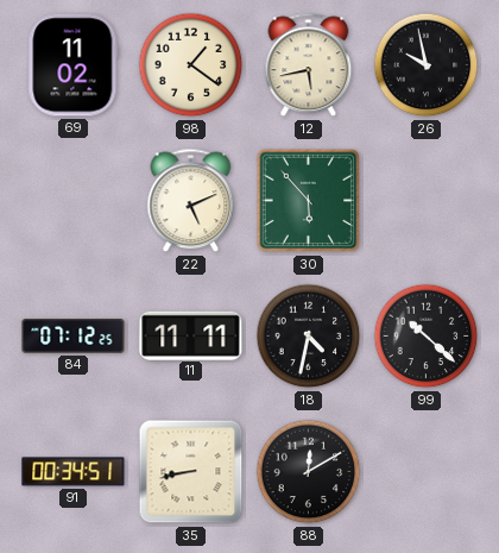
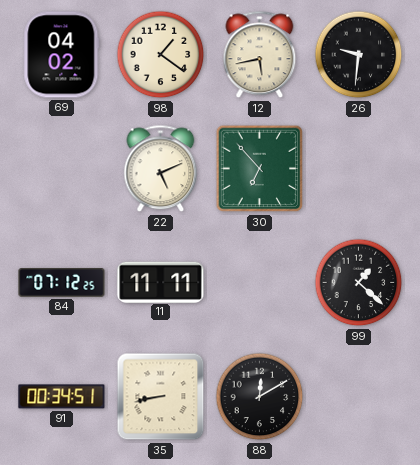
69: 11:02 -> 04:02 (62, 55)
26: 9:58 -> 9:31 (359, 55)
30: 5:53 -> 6:53 (260, 169)
18: 4:32 -> none (309, 337)
99: 10:22 -> 1:22 (359, 283)
